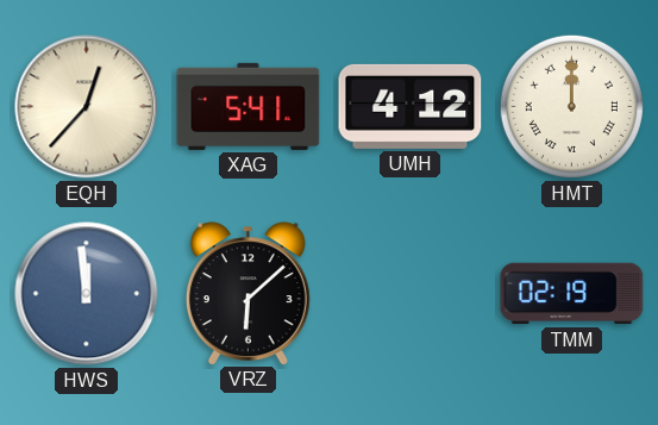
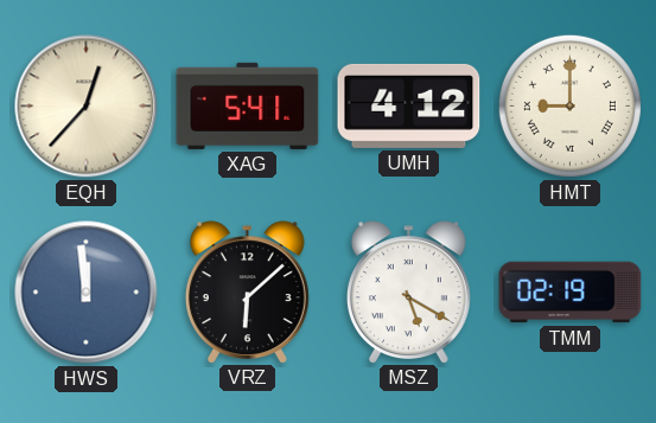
HMT: 12:00 -> 9:00 (569, 105)
MSZ: none -> 5:20 (408, 291)
